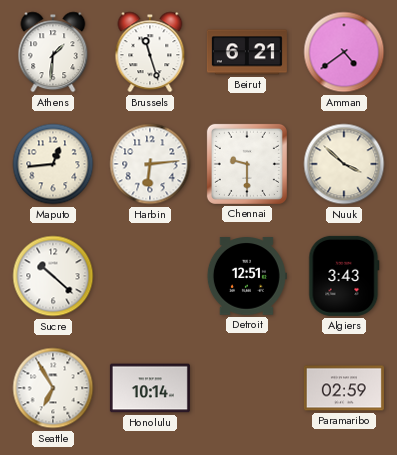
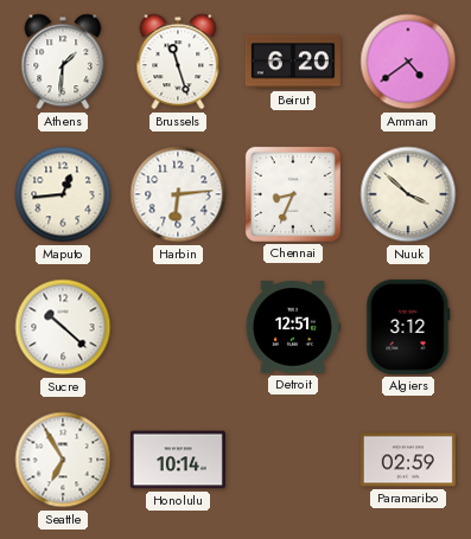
Beirut: 6:21 -> 6:20 (293, 62)
Chennai: 9:30 -> 8:34 (293, 194)
Algiers: 3:43 -> 3:12 (408, 327)
